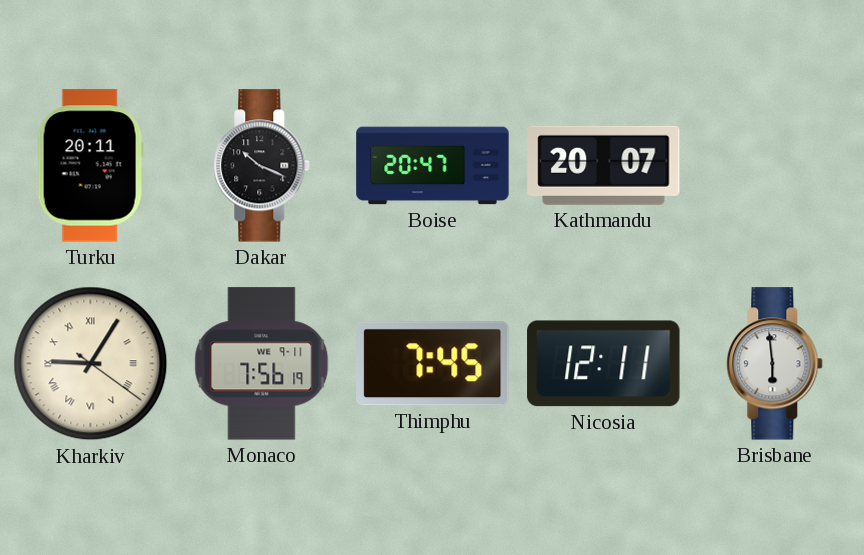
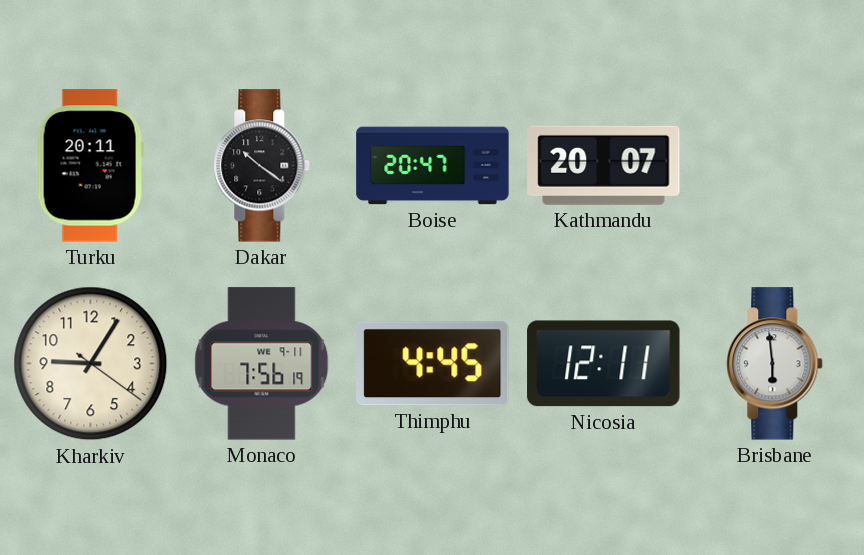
Dakar: 10:19 -> 10:21 (262, 166)
Kharkiv numerals: Roman -> Arabic (91, 364)
Thimphu: 7:45 -> 4:45 (433, 364)
